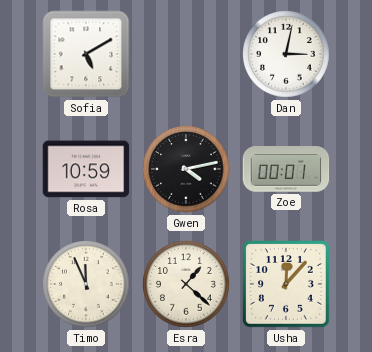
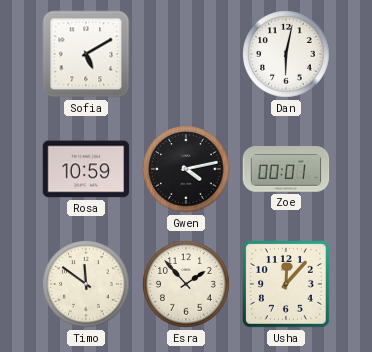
Dan: 3:02 -> 6:02 (286, 54)
Timo: 11:56 -> 11:51 (86, 284)
Esra: 1:22 -> 1:53 (186, 284)
